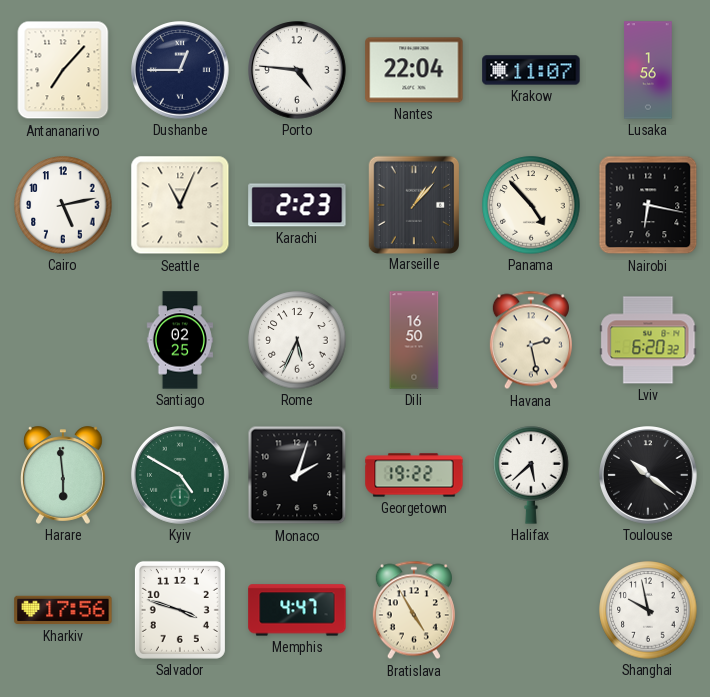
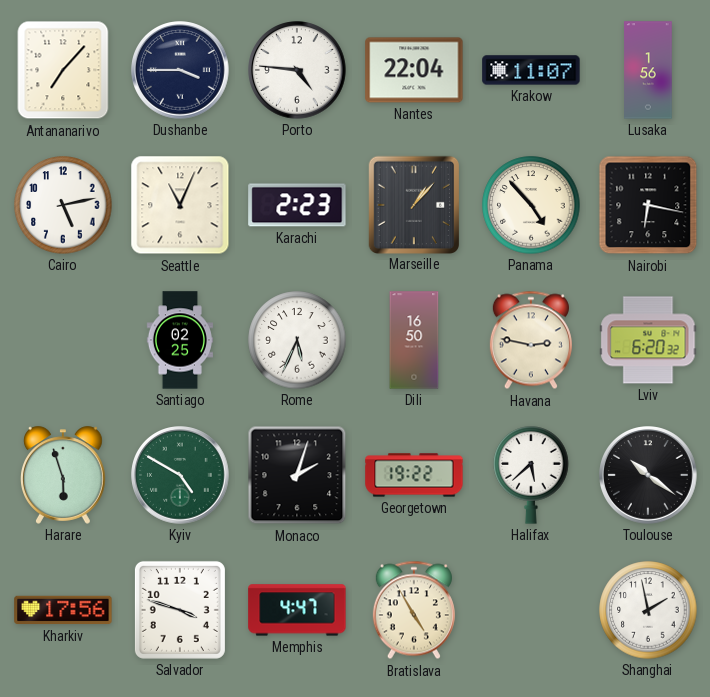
Dushanbe: 12:45 -> 3:45 (180, 70)
Havana: 2:28 -> 2:47 (531, 340)
Harare: 5:59 -> 5:57 (64, 475)
Shanghai: 9:58 -> 1:58 (648, 610)
